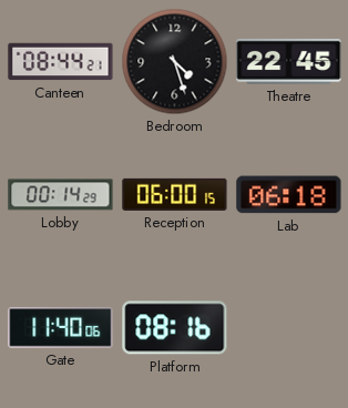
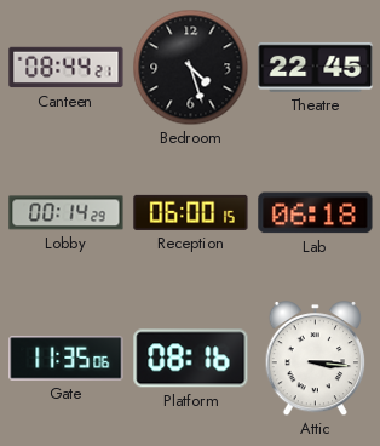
Gate: 11:40 -> 11:35 (67, 359)
Attic: none -> 3:16 (316, 359)
